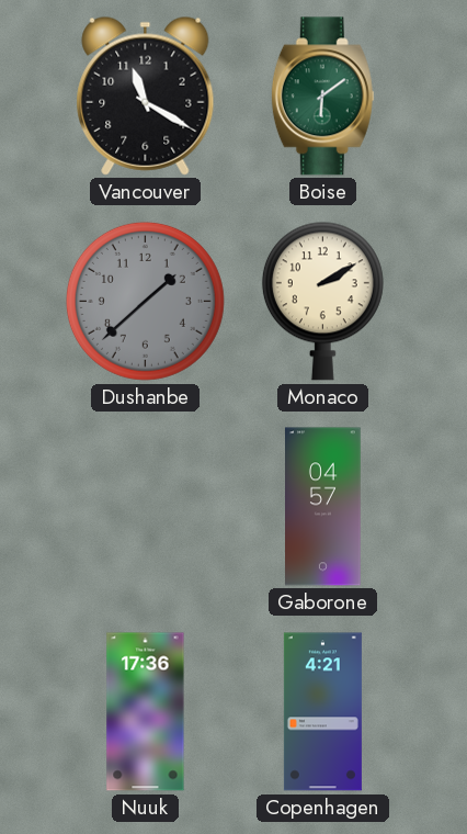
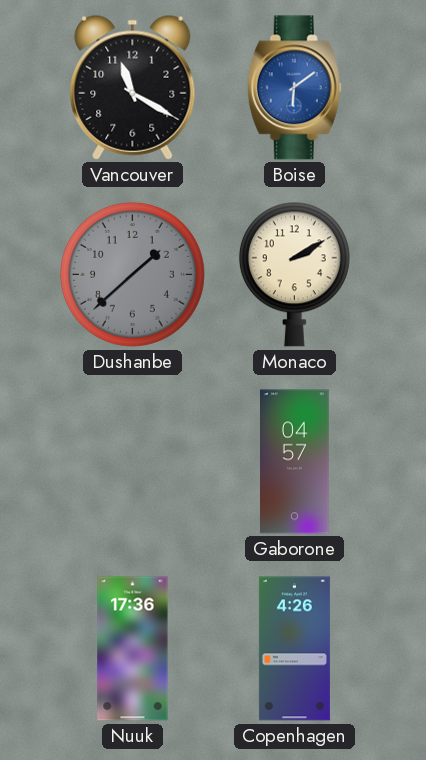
Boise dial: green -> blue (294, 88)
Copenhagen: 4:21 -> 4:26 (294, 649)
